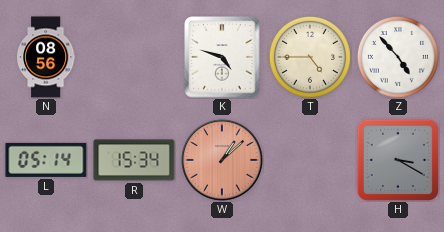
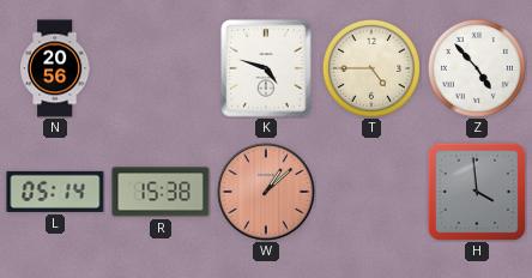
N: 08:56 -> 20:56 (56, 68)
R: 15:34 -> 15:38 (161, 192)
H: 3:20 -> 3:59 (477, 192)
